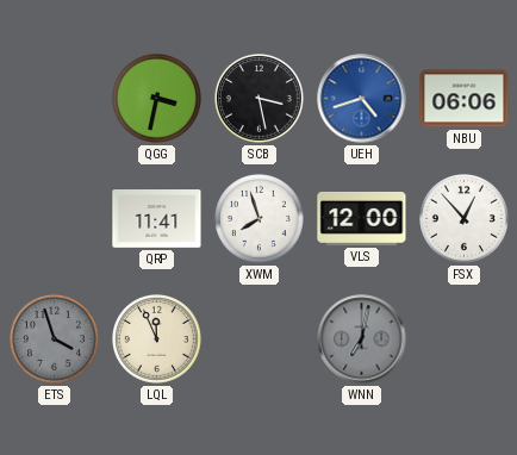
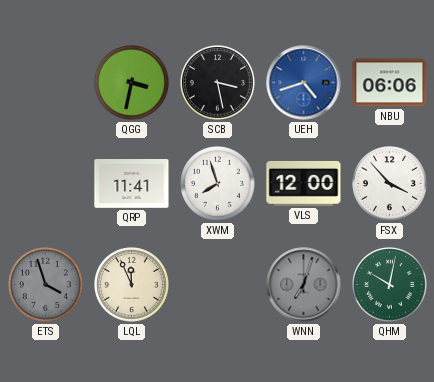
FSX: 12:53 -> 3:53 (390, 184)
WNN: 7:02 -> 7:03 (304, 285)
QHM: none -> 10:02 (390, 285)
